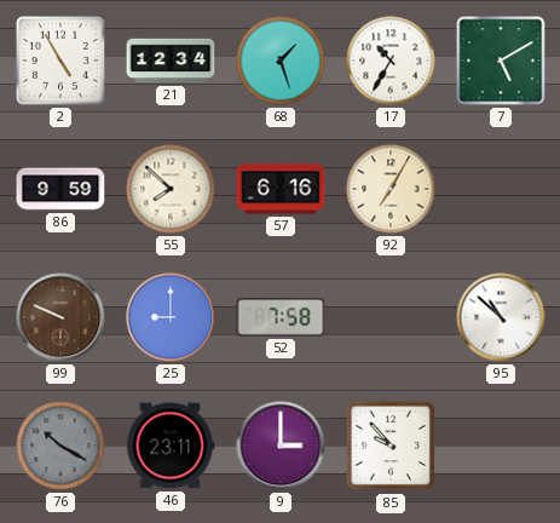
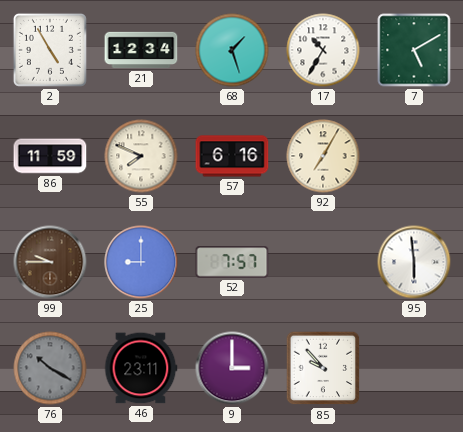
86: 9:59 -> 11:59 (50, 156)
55: 7:52 -> 7:49 (141, 156)
99: 9:49 -> 9:45 (50, 262)
52: 7:58 -> 7:57 (232, 262)
95: 10:52 -> 5:59 (414, 262)
